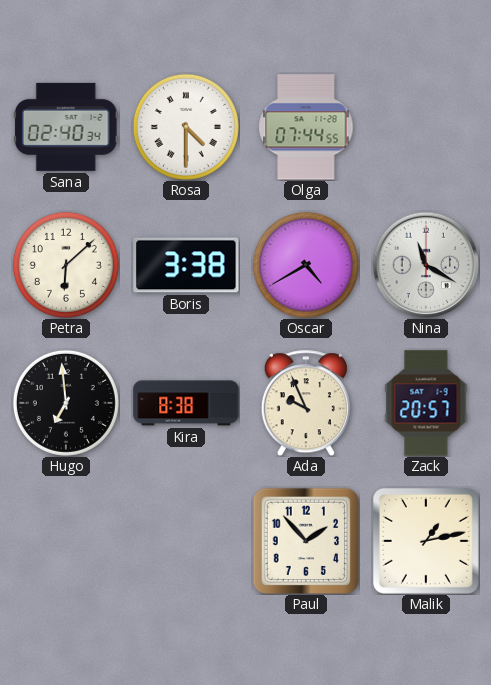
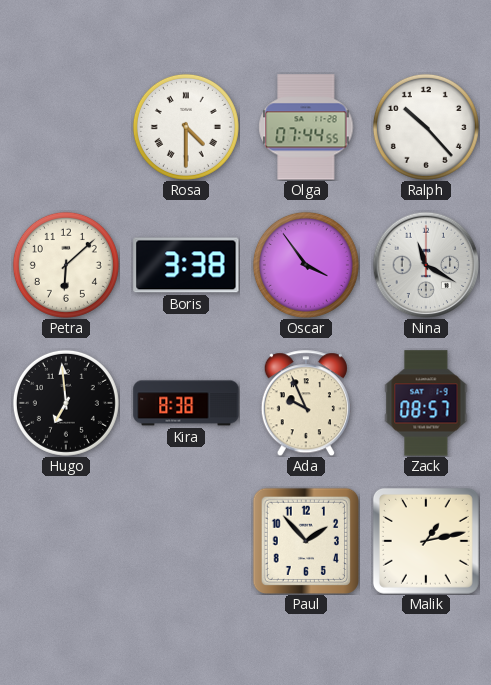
Sana: 02:40 -> none (66, 127)
Ralph: none -> 10:23 (426, 127)
Oscar: 4:40 -> 3:54 (306, 265)
Zack: 20:57 -> 08:57 (426, 403)
